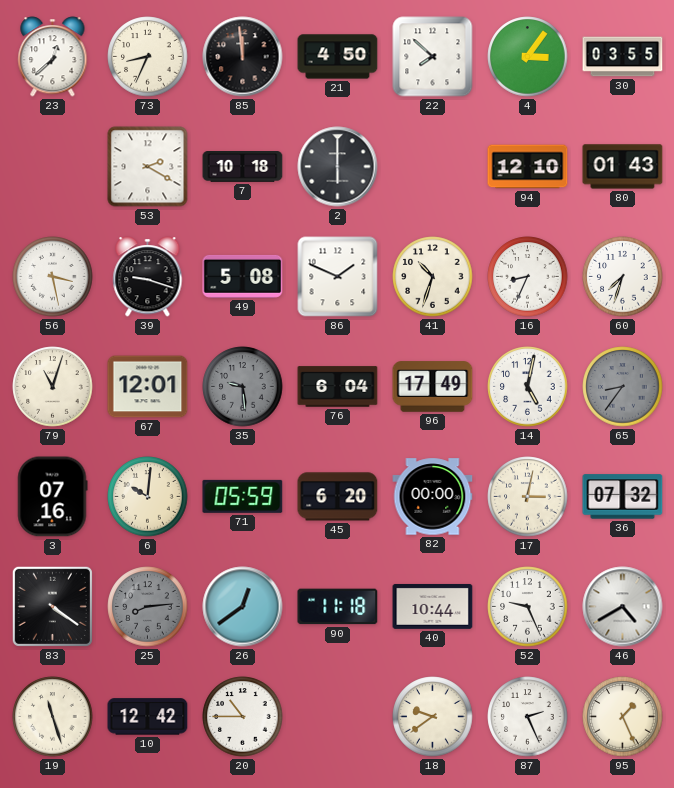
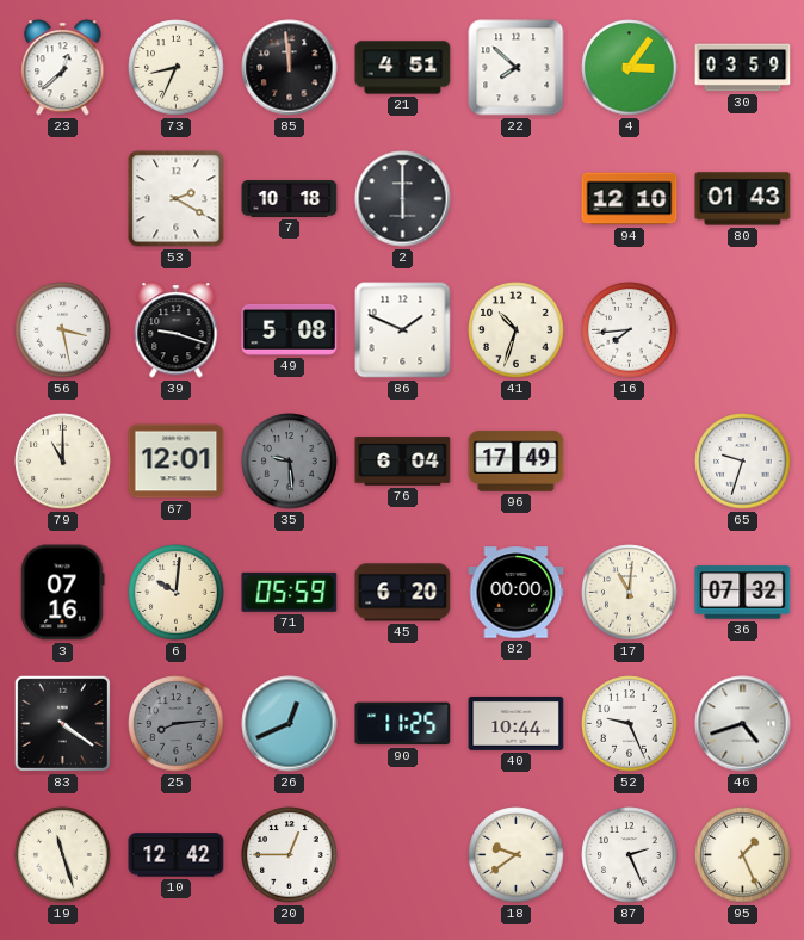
21: 4:50 -> 4:51 (403, 68)
30: 03:55 -> 03:59 (743, 68)
16: 8:34 -> 7:44 (630, 330)
60: 7:33 -> none (623, 277)
79: 11:03 -> 11:00 (63, 462)
14: 5:02 -> none (528, 387)
65: 8:36 -> 9:33 (743, 462)
65 dial: grey -> white (743, 462)
17: 3:02 -> 11:01 (630, 593)
26: 12:39 -> 12:41 (290, 724)
90: 11:18 -> 11:25 (403, 724)
46: 4:40 -> 4:42 (743, 724)
20: 10:45 -> 12:45 (290, 855)
